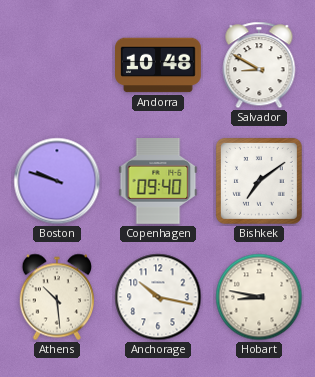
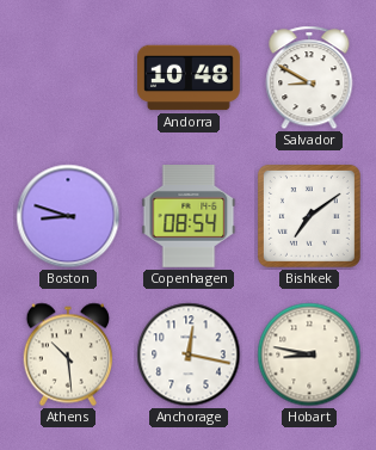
Boston: 9:48 -> 8:48 (68, 216)
Copenhagen: 09:40 -> 08:54 (189, 217)
Anchorage: 10:17 -> 12:17 (189, 355)
